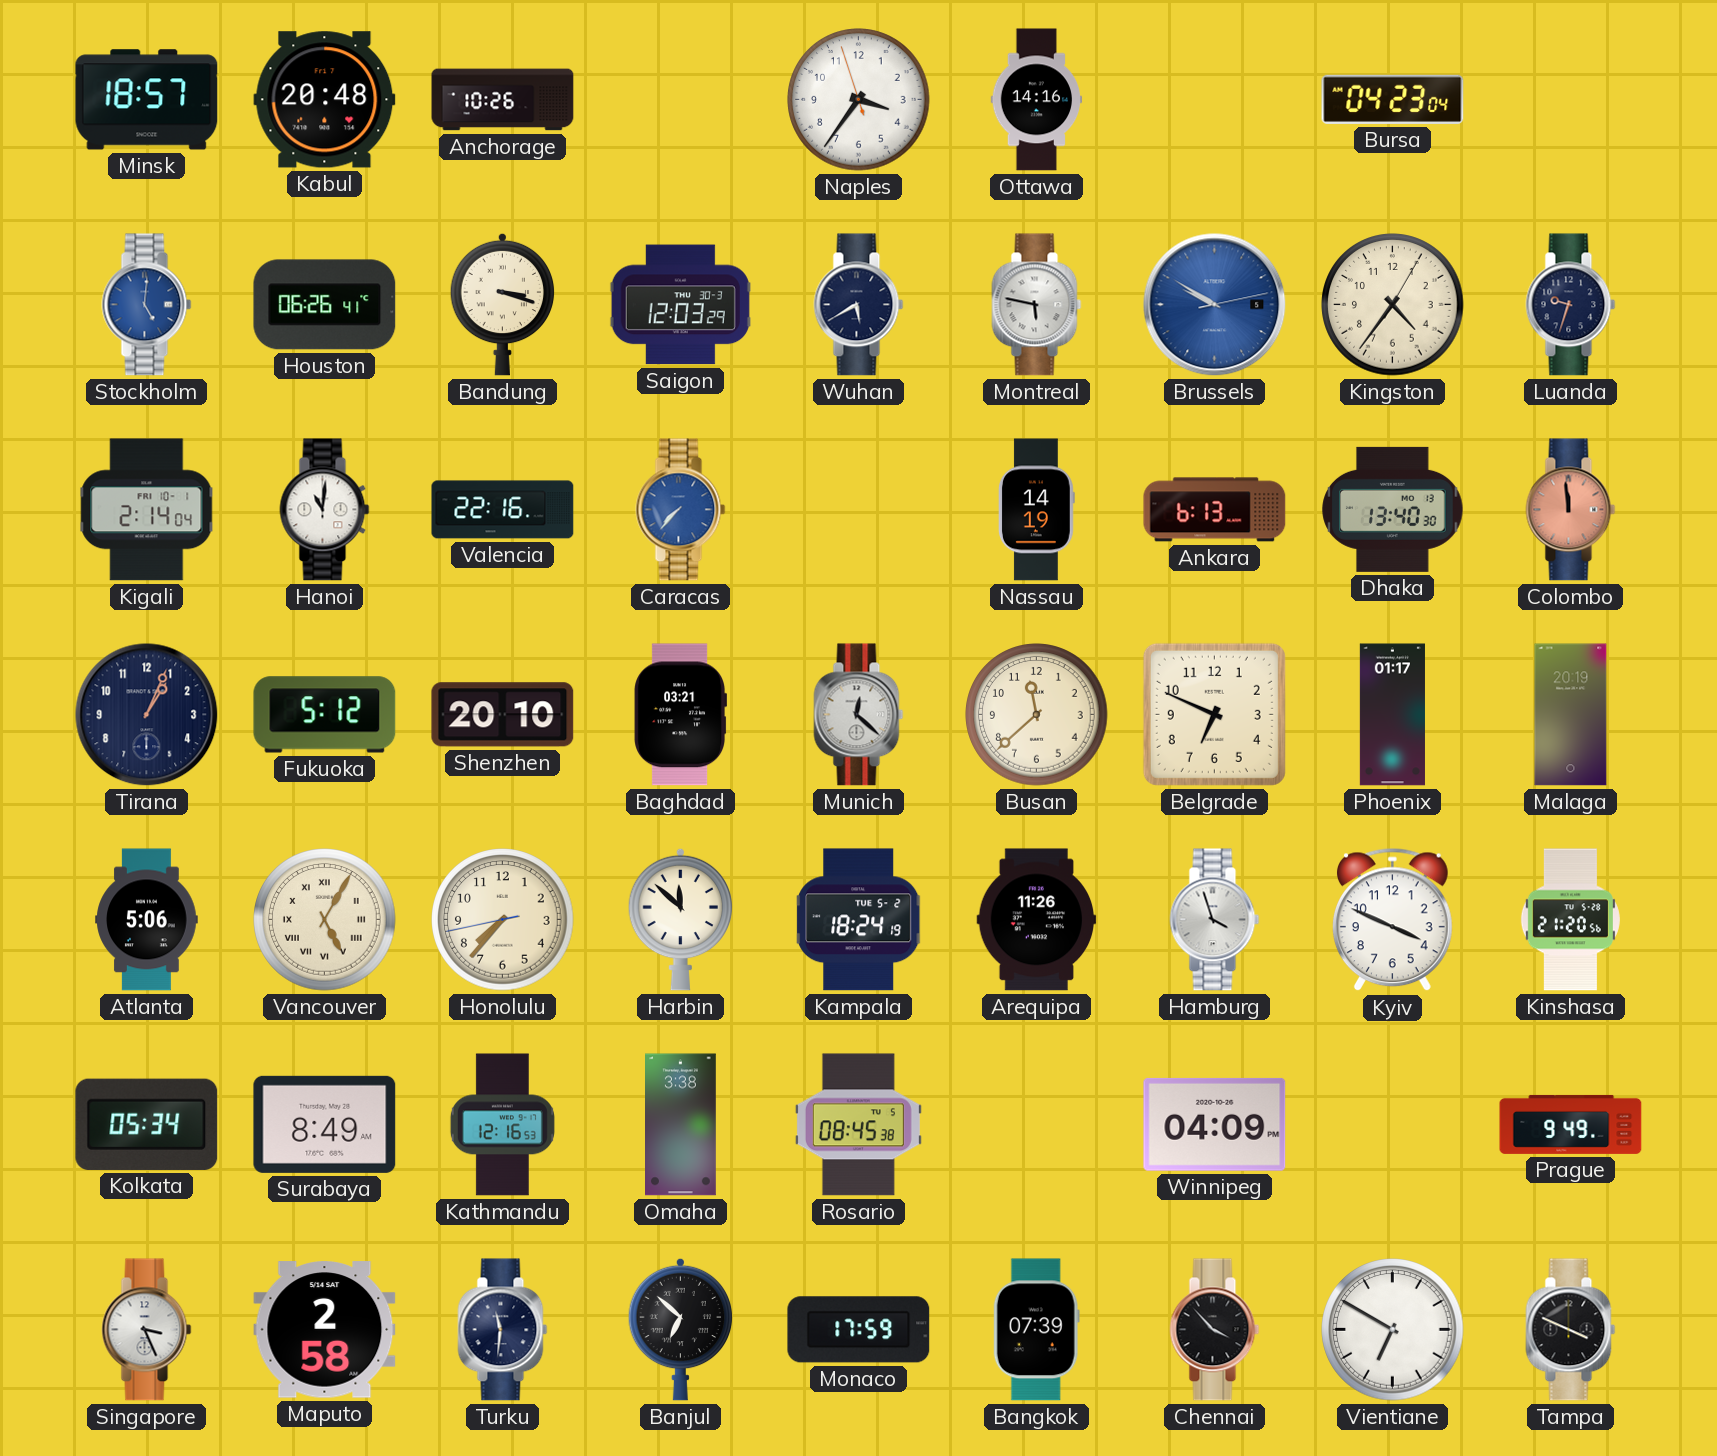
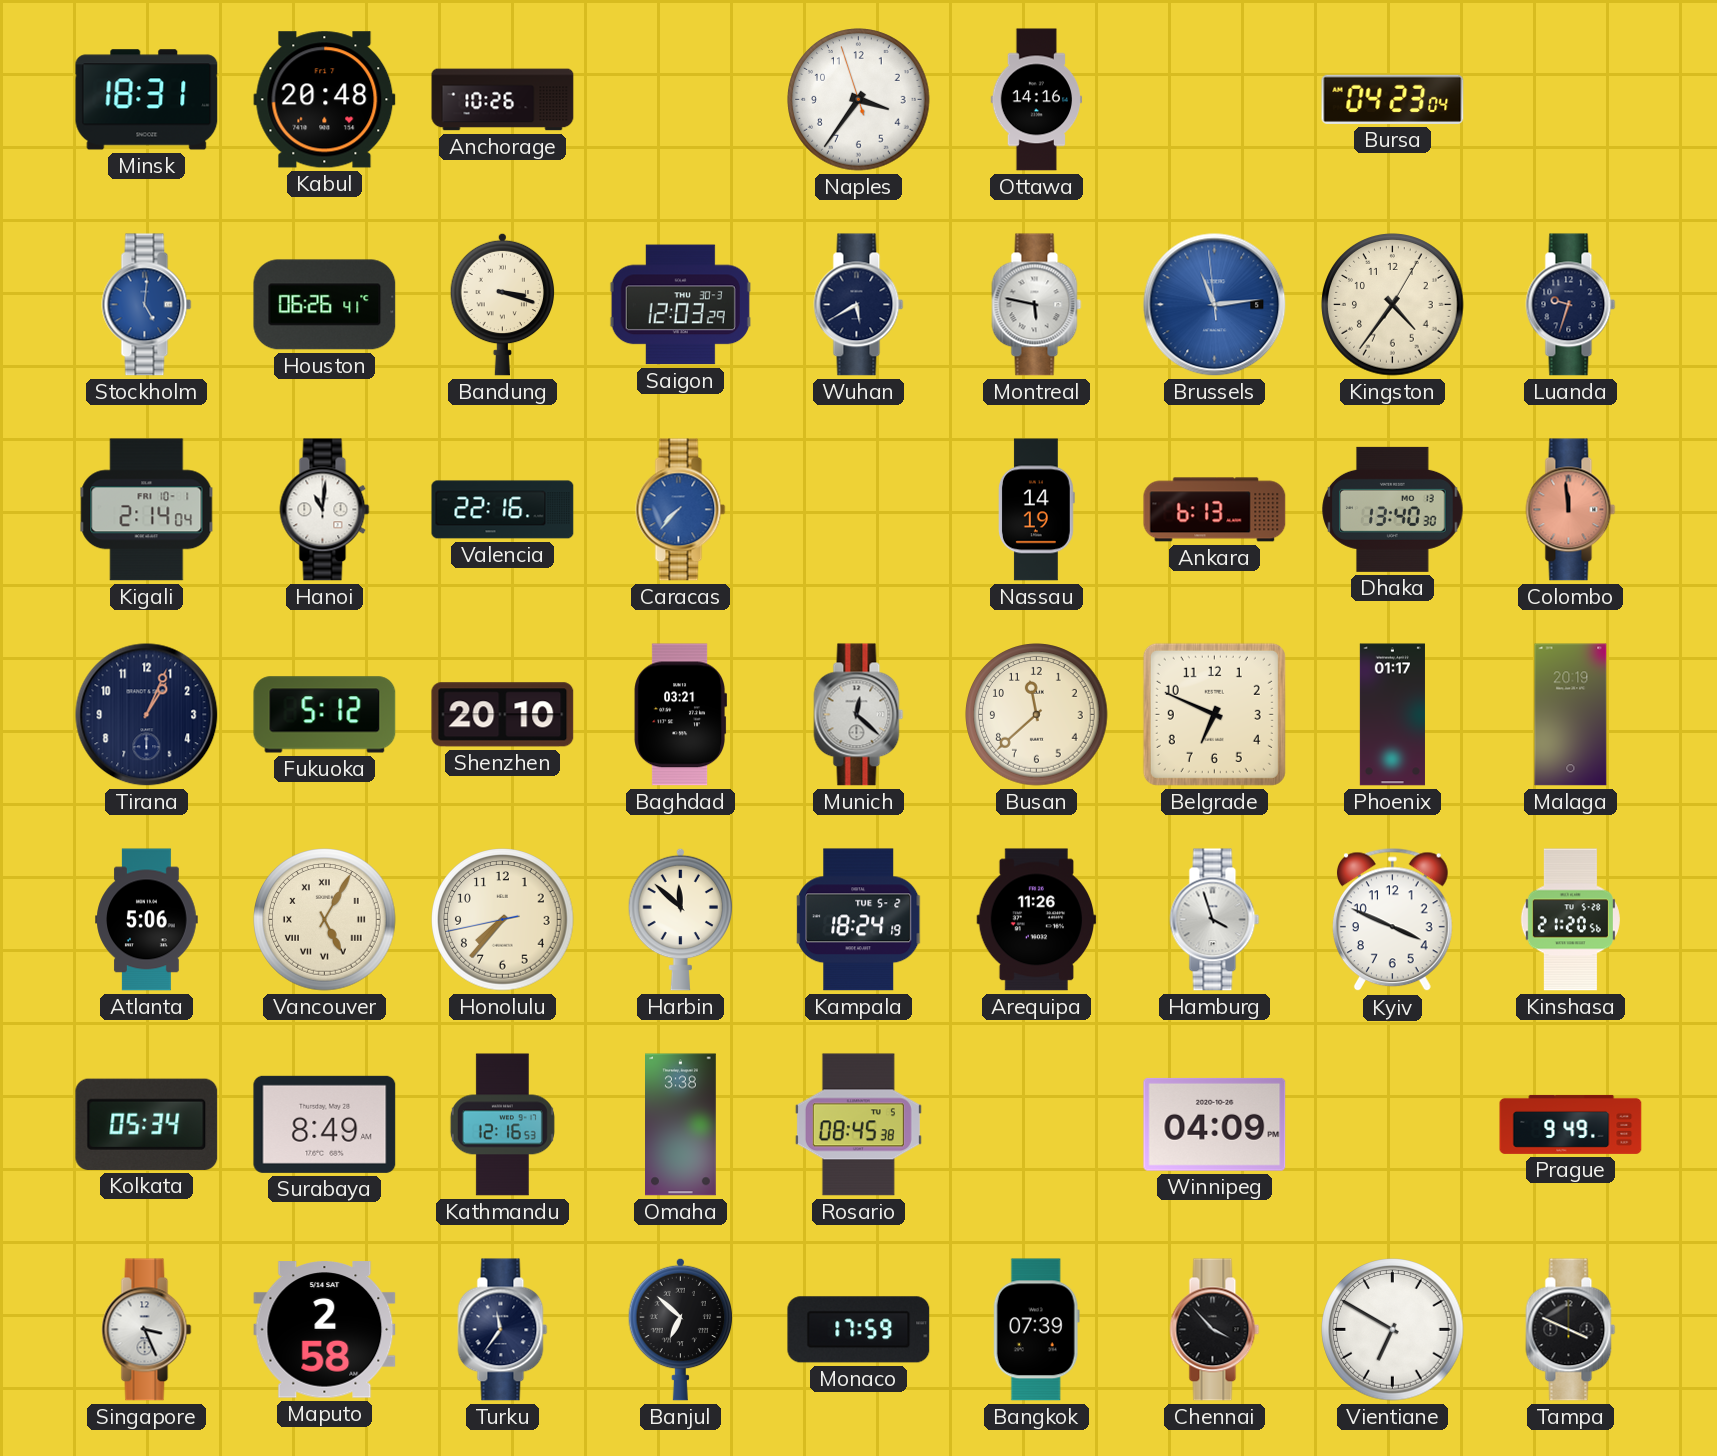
Minsk: 18:57 -> 18:31 (147, 100)
Brussels: 9:50 -> 11:13 (1215, 305)
Turku: 11:31 -> 11:36 (503, 1330)
